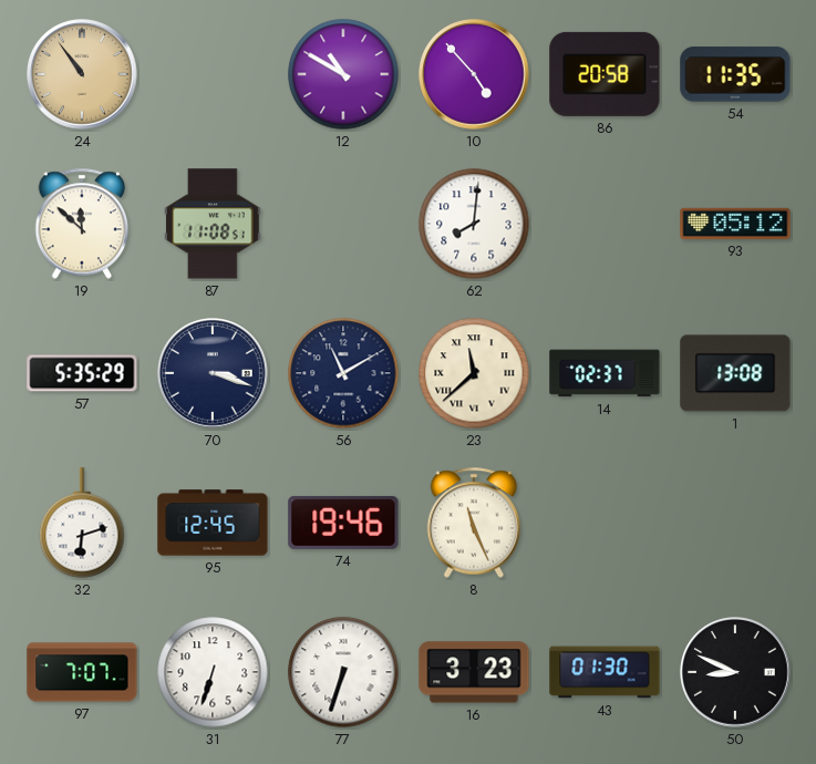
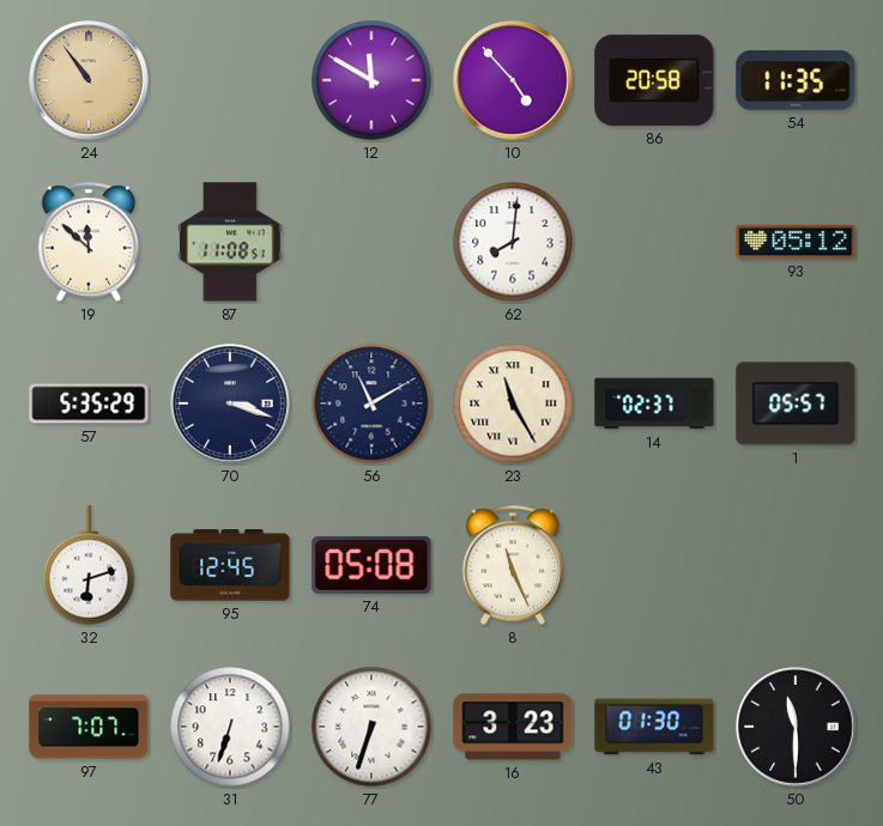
12: 10:50 -> 11:50 (371, 80)
23: 11:38 -> 11:25 (513, 403)
1: 13:08 -> 05:57 (796, 403)
74: 19:46 -> 05:08 (371, 565)
50: 8:49 -> 11:30 (796, 727)
